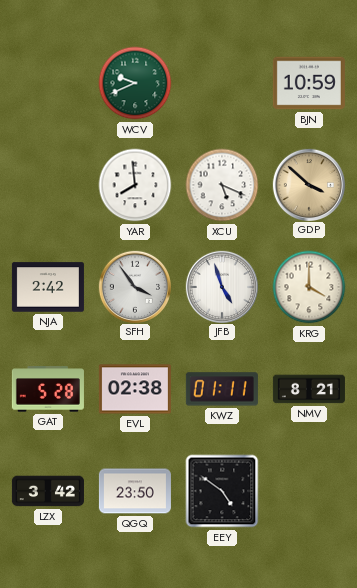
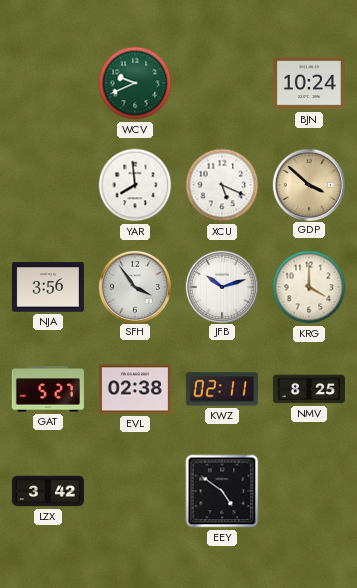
BJN: 10:59 -> 10:24 (309, 83)
NJA: 2:42 -> 3:56 (48, 287)
JFB: 4:57 -> 10:12 (221, 286)
GAT: 5:28 -> 5:27 (48, 389)
KWZ: 01:11 -> 02:11 (222, 389)
NMV: 8:21 -> 8:25 (309, 389)
QGQ: 23:50 -> none (135, 491)
